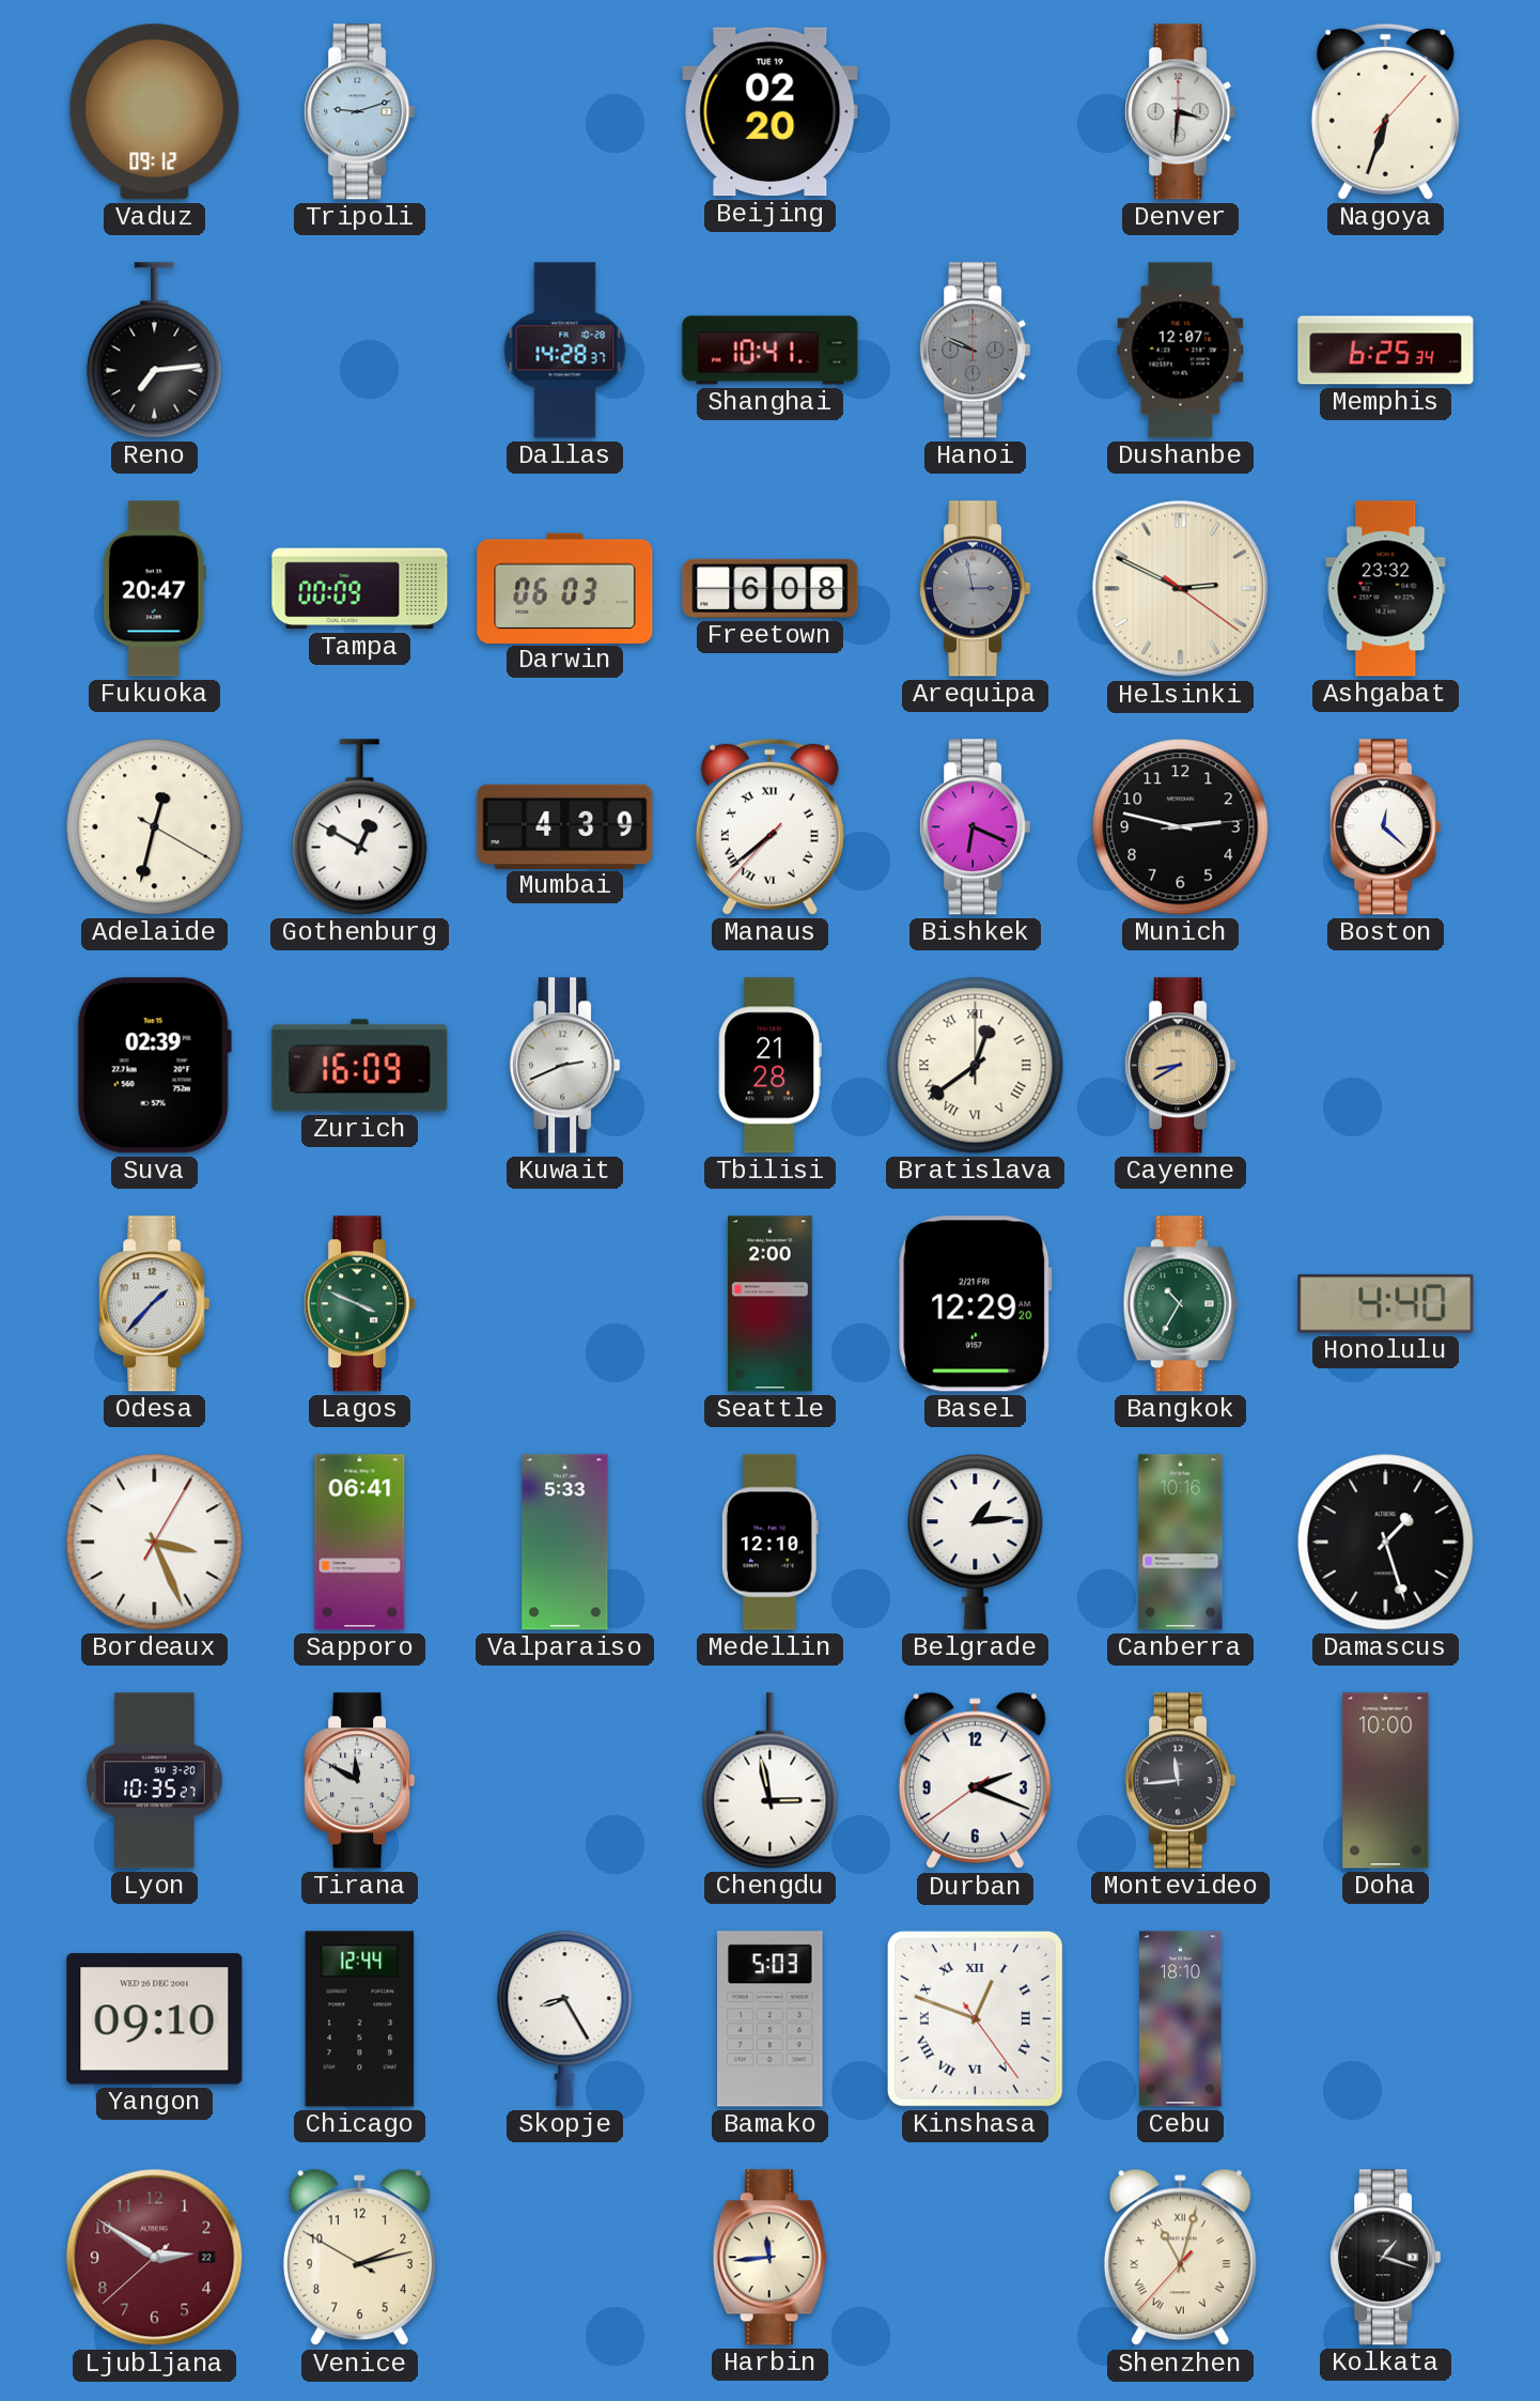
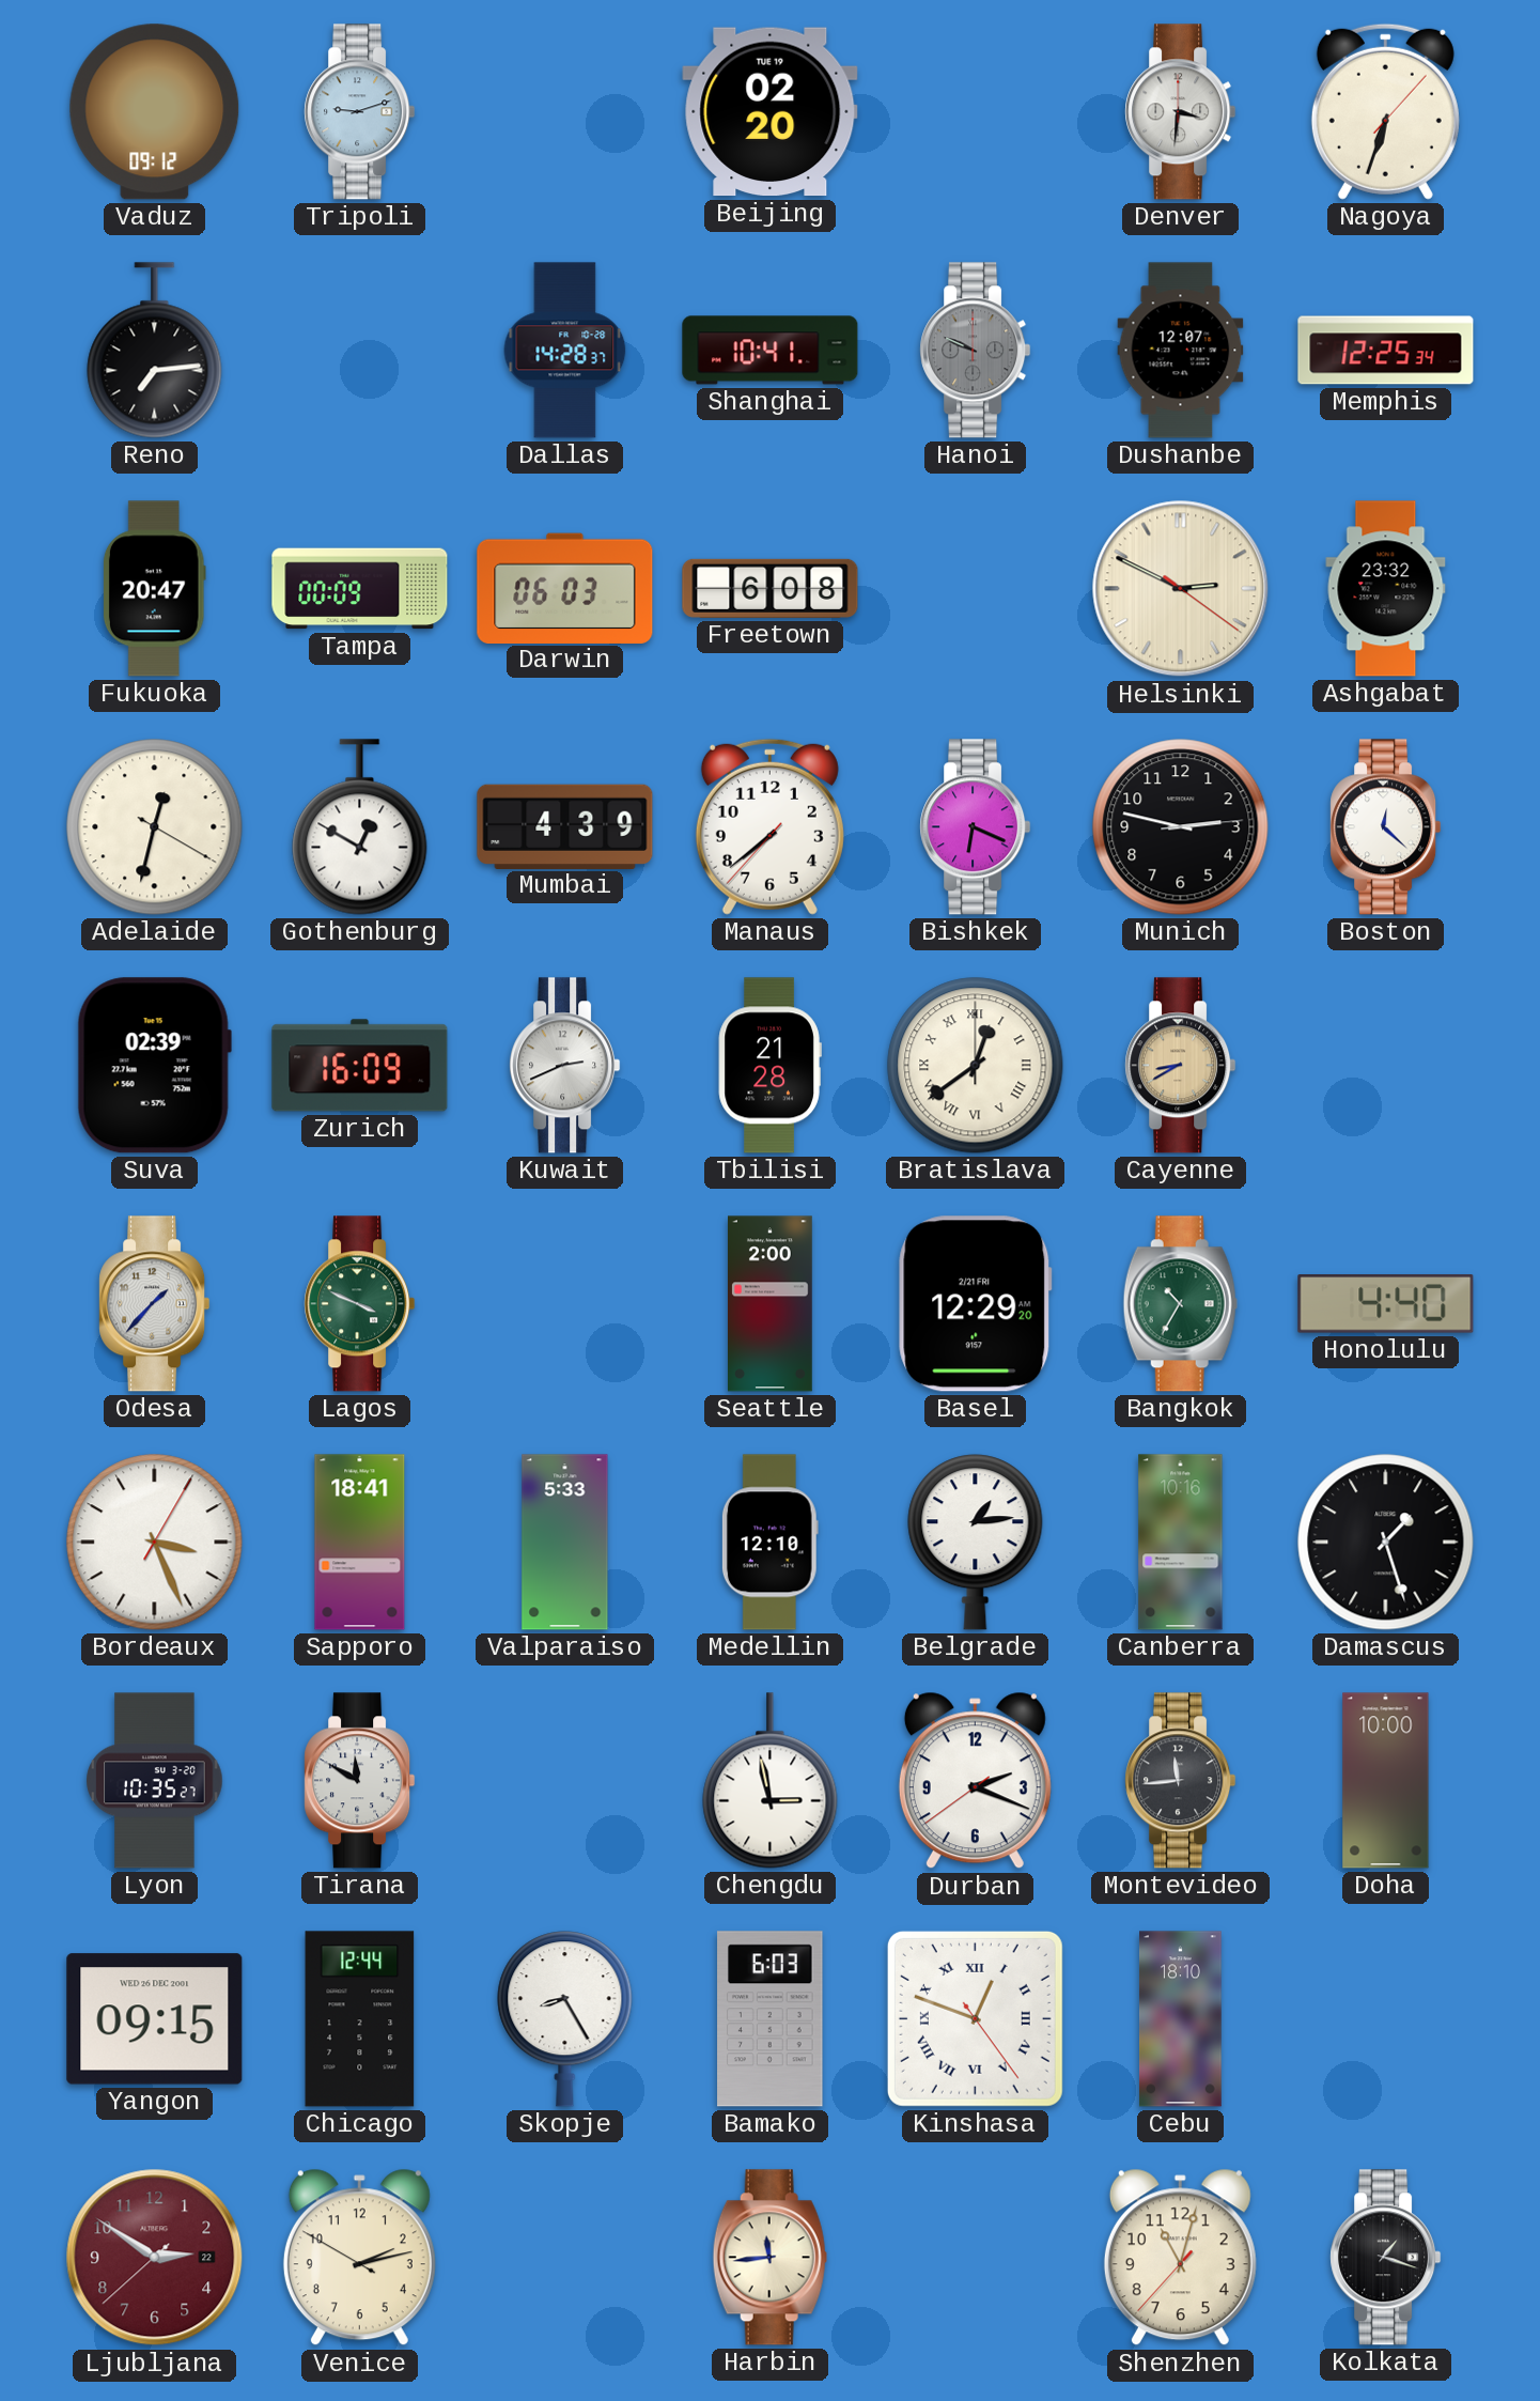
Memphis: 6:25 -> 12:25 (1386, 351)
Arequipa: 2:58 -> none (976, 589)
Manaus numerals: Roman -> Arabic (769, 826)
Sapporo: 06:41 -> 18:41 (360, 1543)
Yangon: 09:10 -> 09:15 (155, 2019)
Bamako: 5:03 -> 6:03 (771, 2019)
Shenzhen numerals: Roman -> Arabic (1180, 2258)
